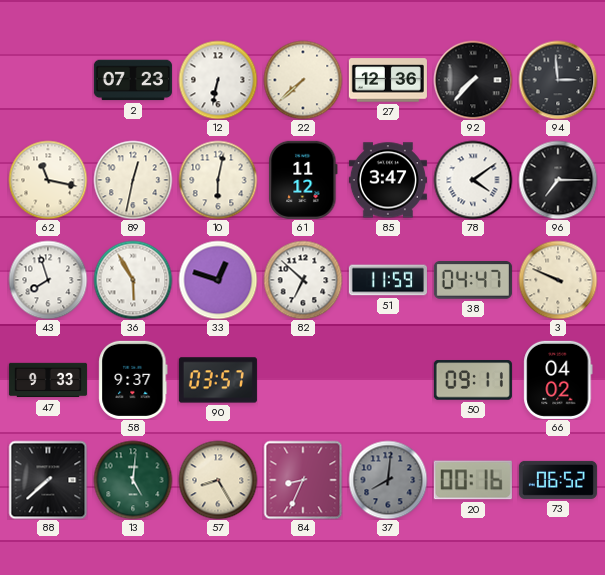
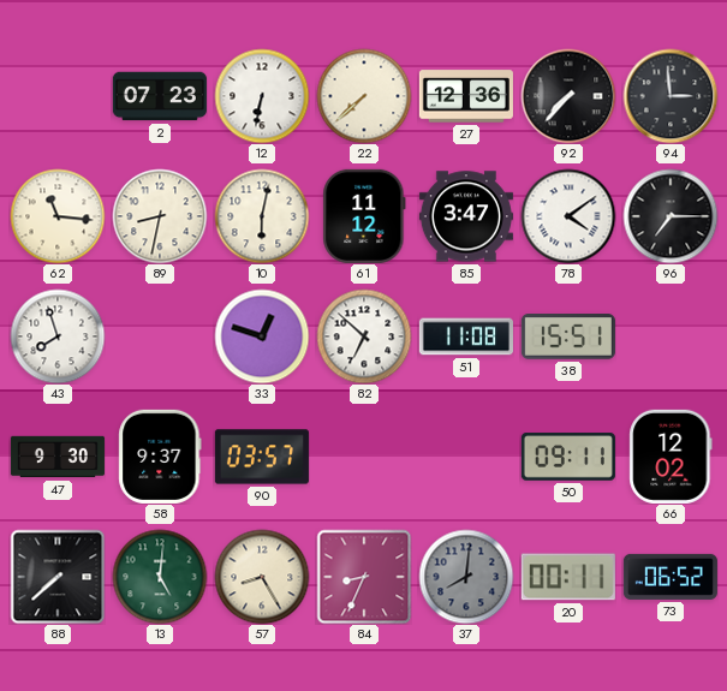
62: 11:17 -> 11:16 (58, 216)
89: 12:32 -> 8:32 (160, 216)
36: 5:55 -> none (133, 280)
51: 11:59 -> 11:08 (466, 336)
38: 04:47 -> 15:51 (568, 338)
3: 9:49 -> none (558, 280)
47: 9:33 -> 9:30 (58, 457)
66: 04:02 -> 12:02 (671, 457)
20: 00:16 -> 00:11 (568, 577)
